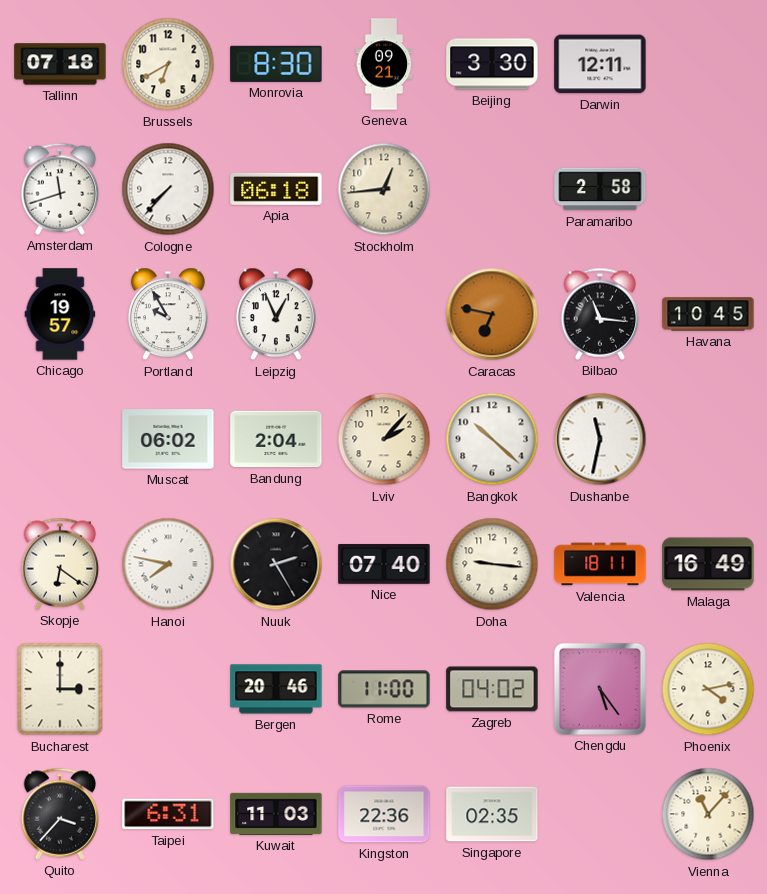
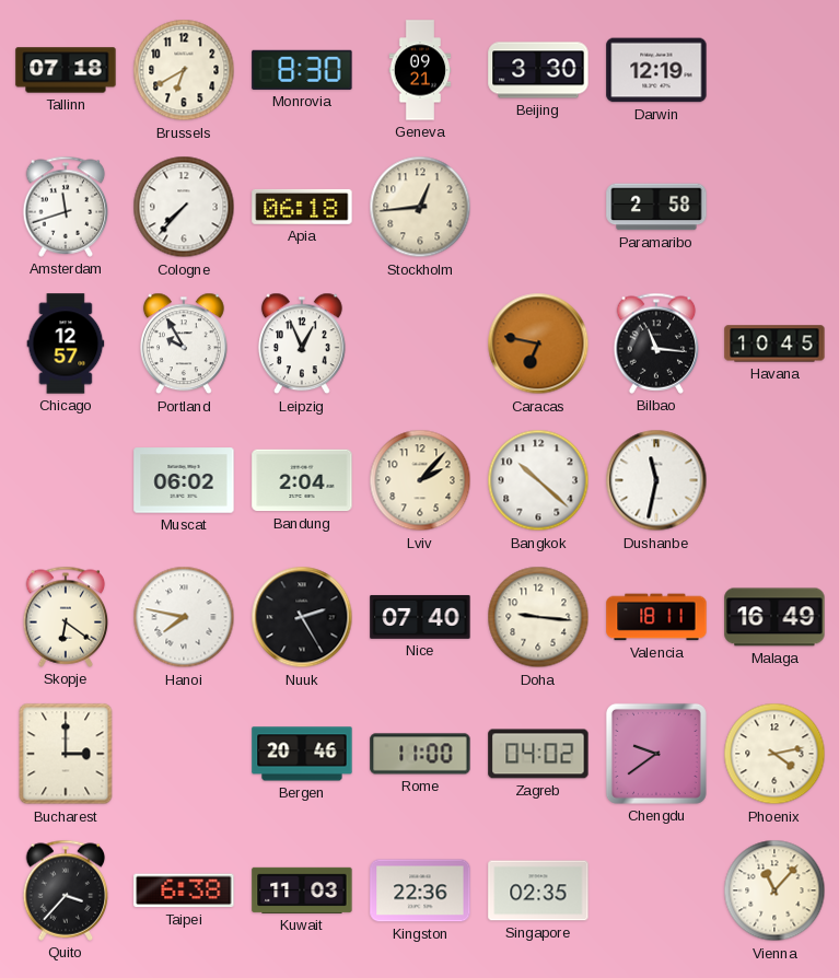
Darwin: 12:11 -> 12:19 (656, 70)
Chicago: 19:57 -> 12:57 (66, 344)
Chengdu: 5:24 -> 9:39 (656, 754)
Taipei: 6:31 -> 6:38 (184, 890)
